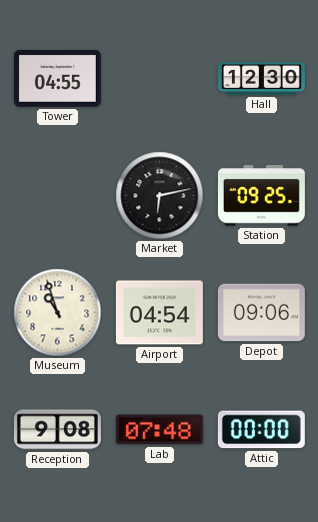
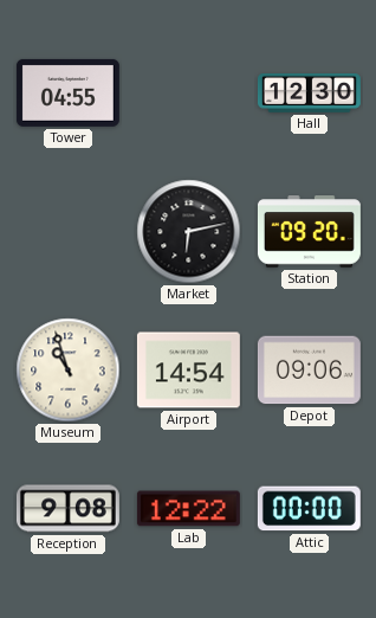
Station: 09:25 -> 09:20 (309, 232)
Airport: 04:54 -> 14:54 (188, 371)
Lab: 07:48 -> 12:22 (188, 509)
